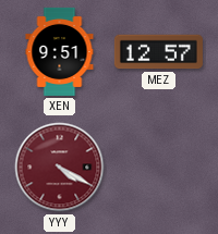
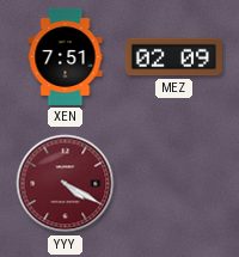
XEN: 9:51 -> 7:51 (66, 56)
MEZ: 12:57 -> 02:09 (173, 57)
